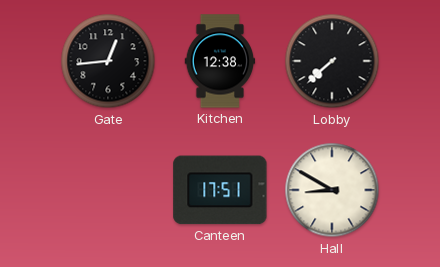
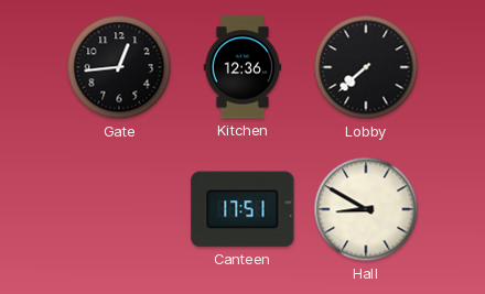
Kitchen: 12:38 -> 12:36 (242, 67)
